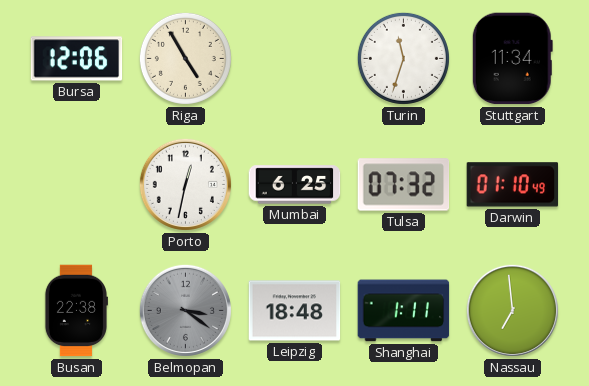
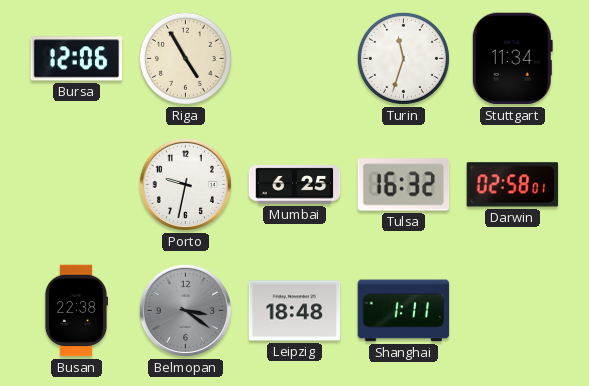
Porto: 12:32 -> 9:32 (185, 184)
Tulsa: 07:32 -> 16:32 (404, 185)
Darwin: 01:10 -> 02:58 (513, 185)
Nassau: 6:59 -> none (512, 310)
